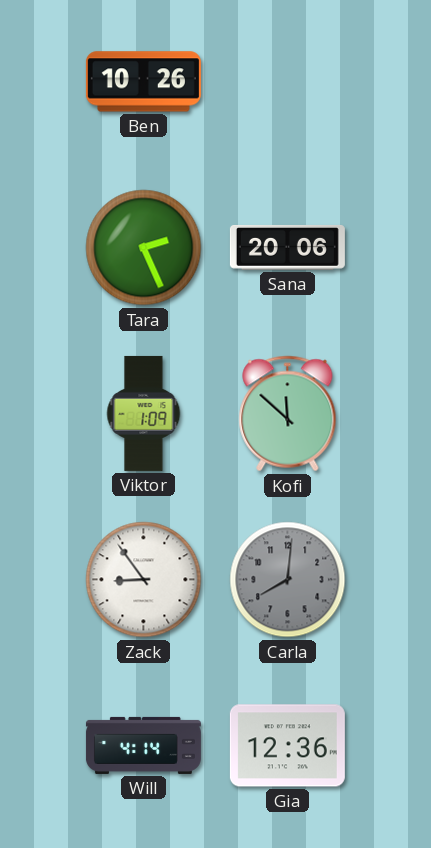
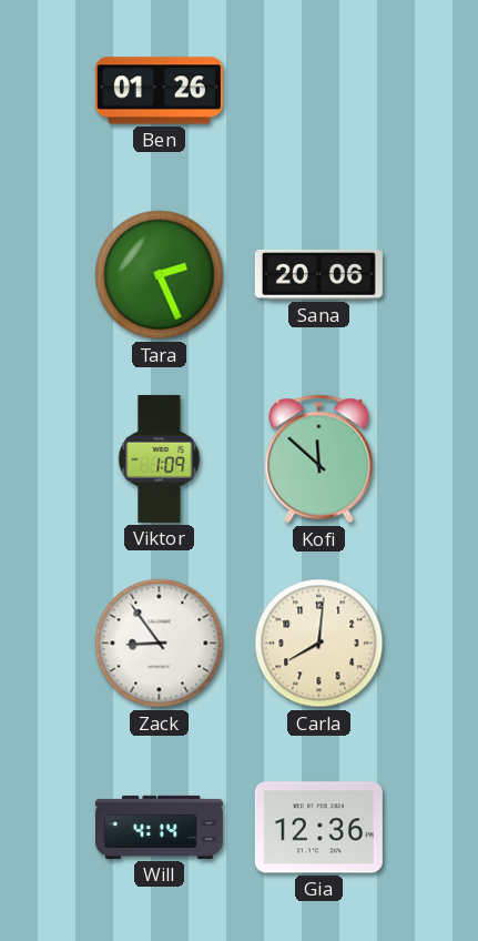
Ben: 10:26 -> 01:26 (159, 91)
Carla dial: grey -> cream (319, 644)
